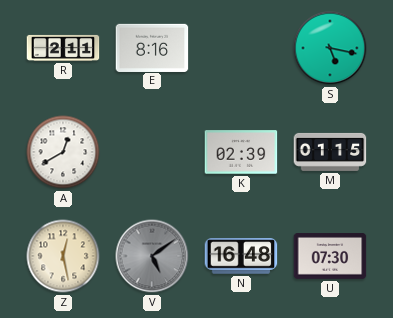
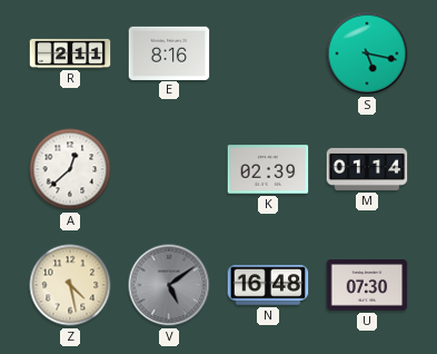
A: 12:40 -> 12:38 (70, 169)
M: 01:15 -> 01:14 (367, 169)
Z: 12:28 -> 4:28 (70, 285)
